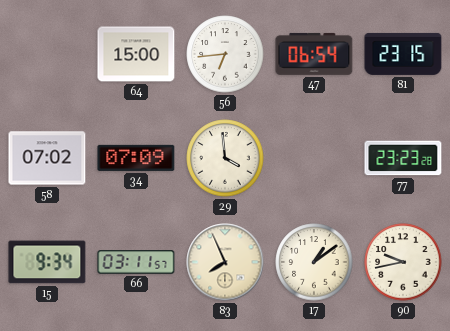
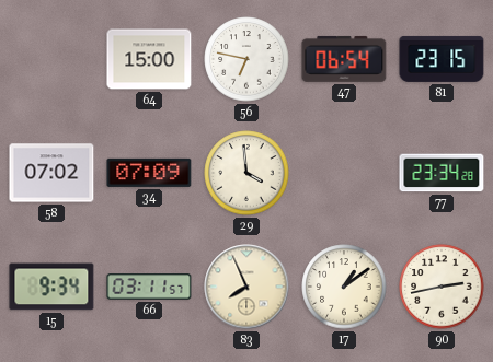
56: 6:44 -> 6:47 (246, 59)
77: 23:23 -> 23:34 (442, 173)
90: 9:43 -> 2:43 (442, 287)
